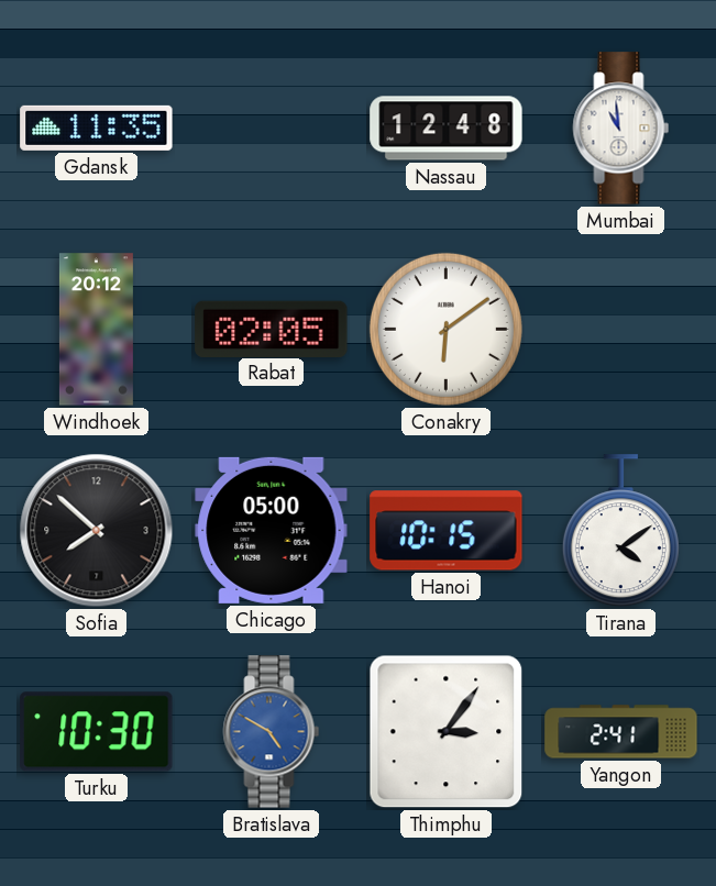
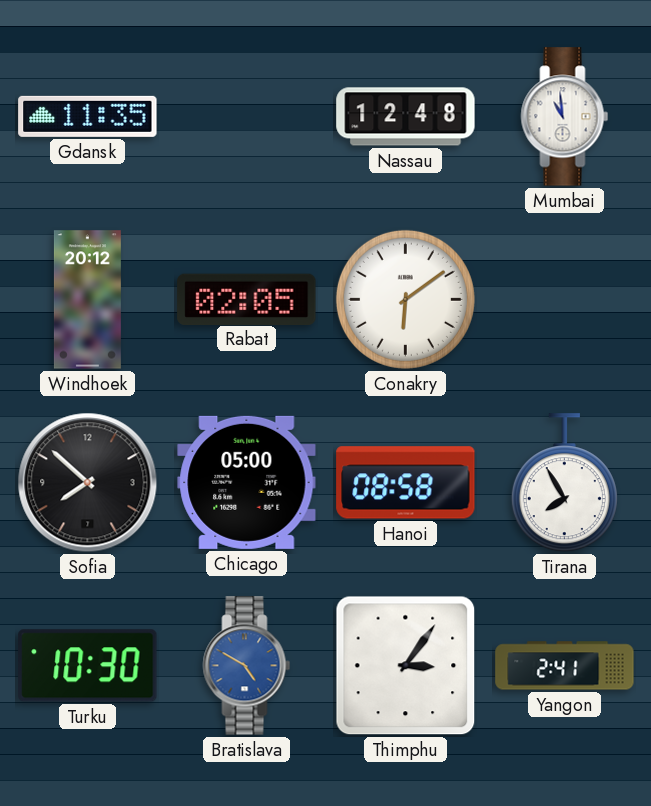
Hanoi: 10:15 -> 08:58 (406, 483)
Tirana: 4:09 -> 7:55 (564, 483)
